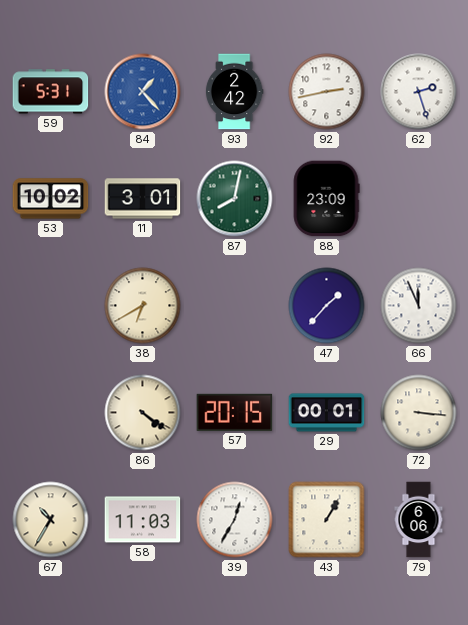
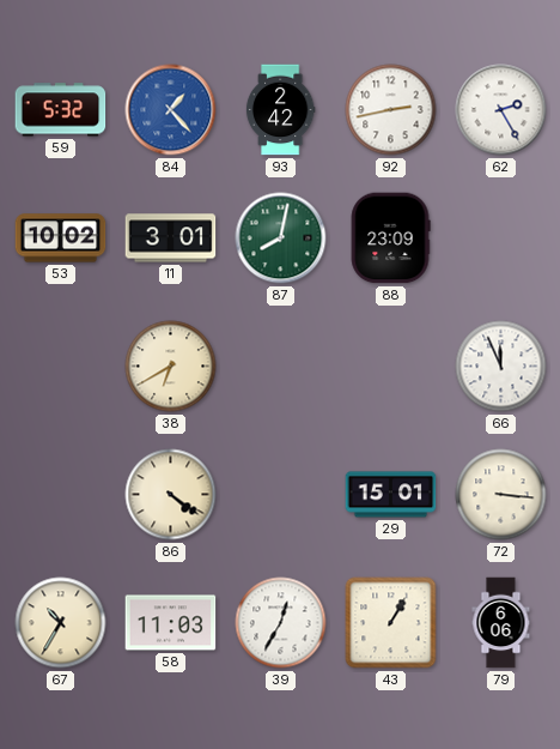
59: 5:31 -> 5:32 (61, 110)
62: 2:27 -> 2:25 (501, 110)
47: 1:37 -> none (327, 306)
57: 20:15 -> none (235, 412)
29: 00:01 -> 15:01 (391, 495)
